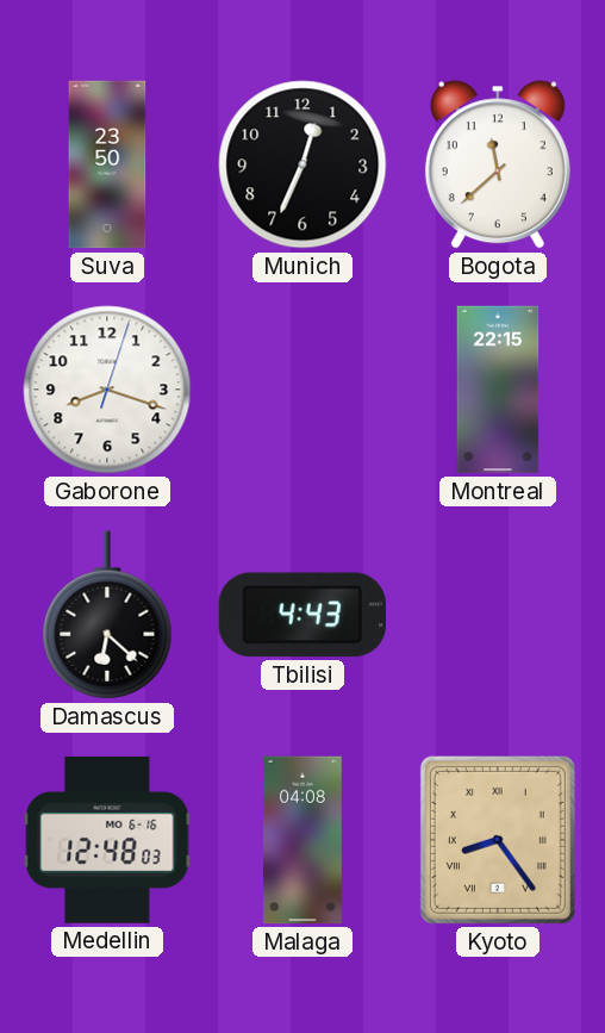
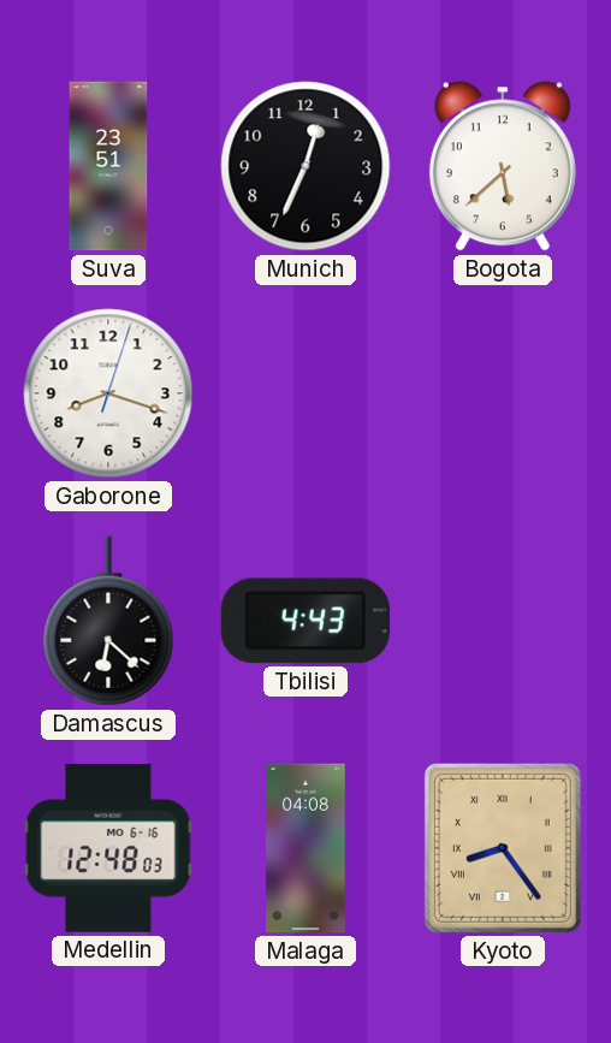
Suva: 23:50 -> 23:51 (108, 166)
Bogota: 11:38 -> 5:38 (503, 166)
Montreal: 22:15 -> none (498, 390)
